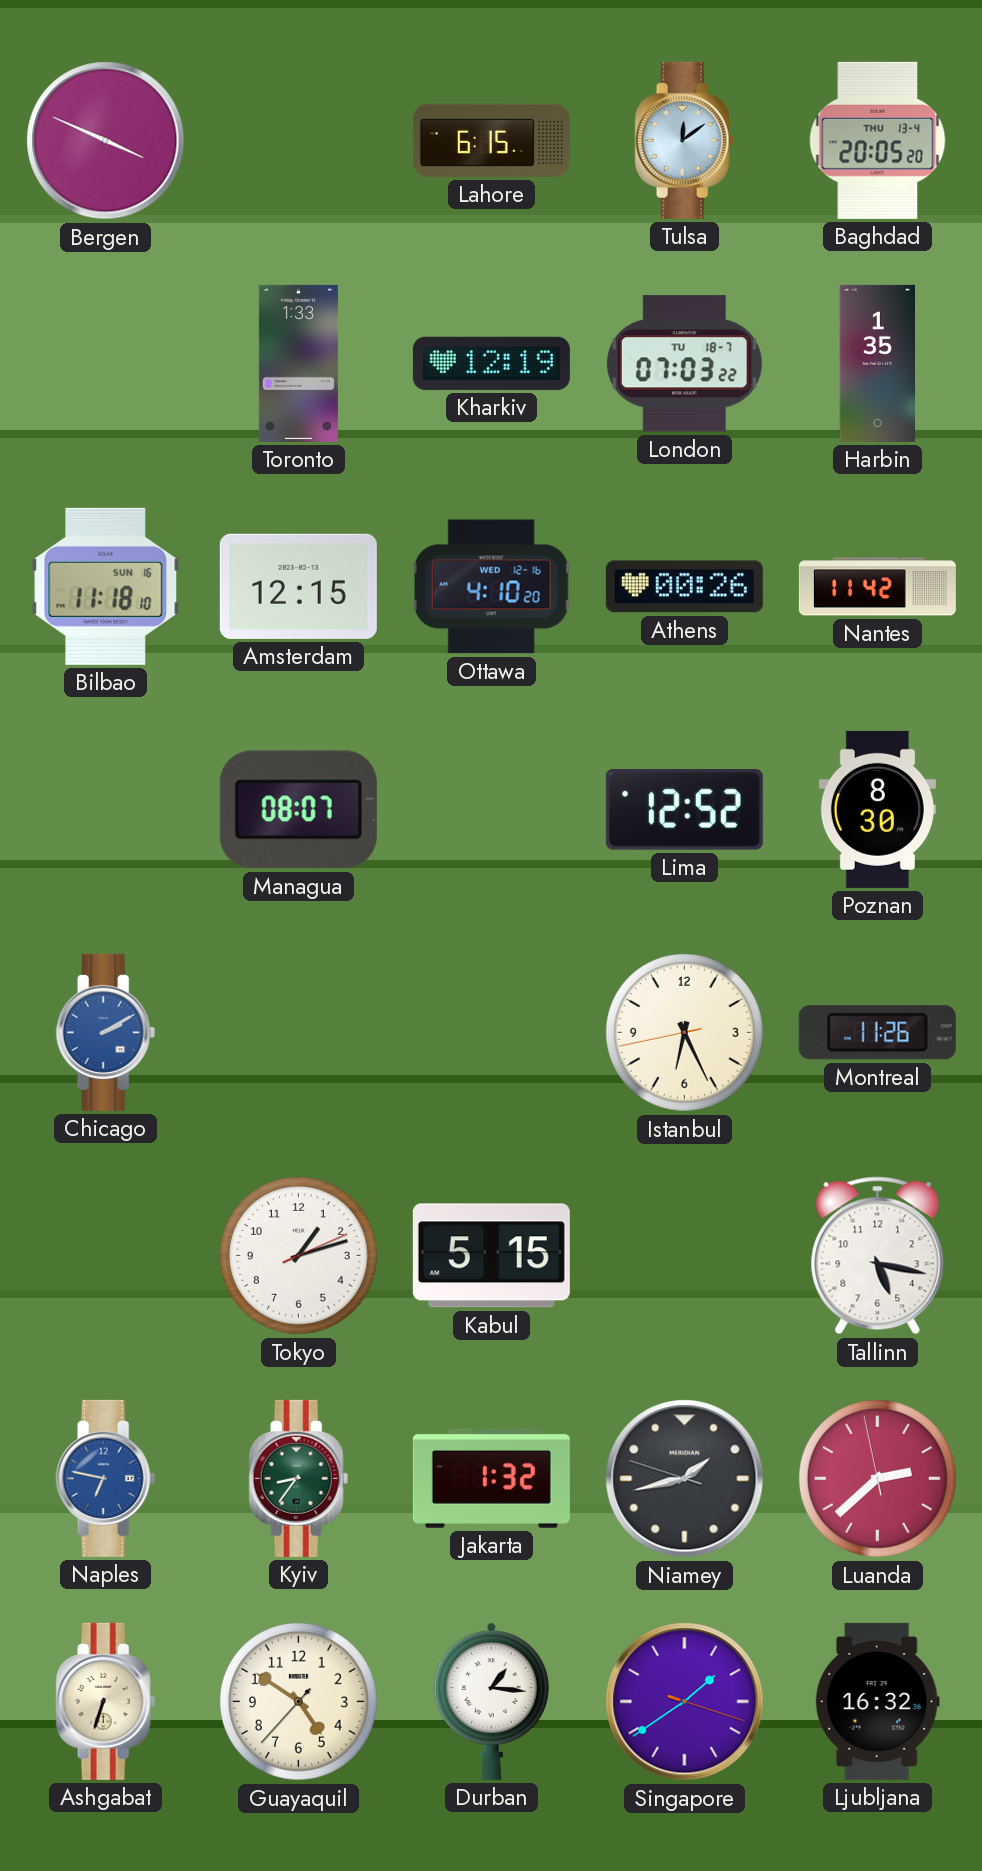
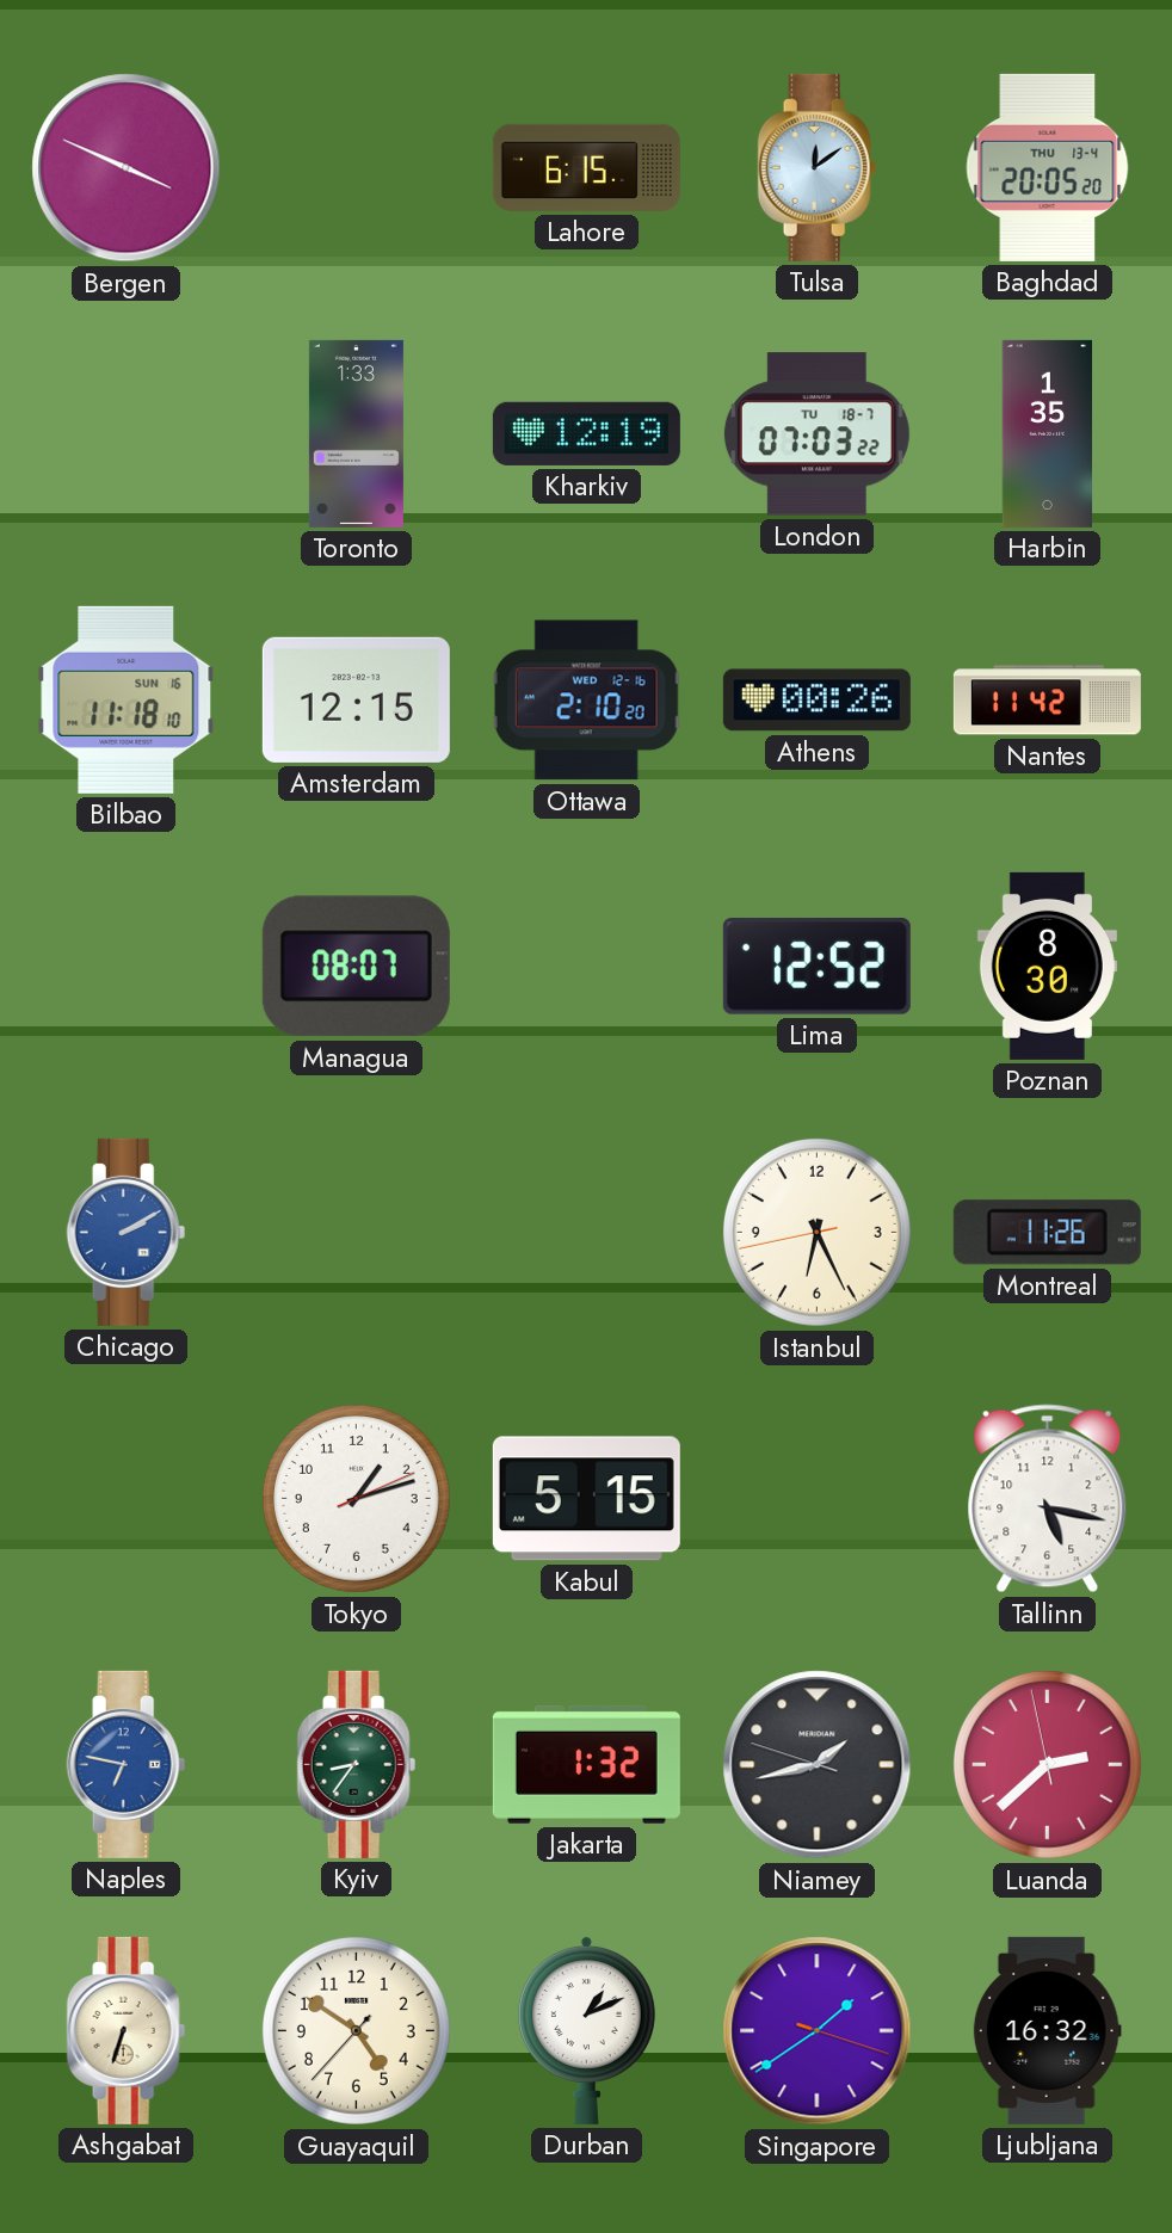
Ottawa: 4:10 -> 2:10 (587, 701)
Durban: 1:16 -> 1:11 (586, 2031)
